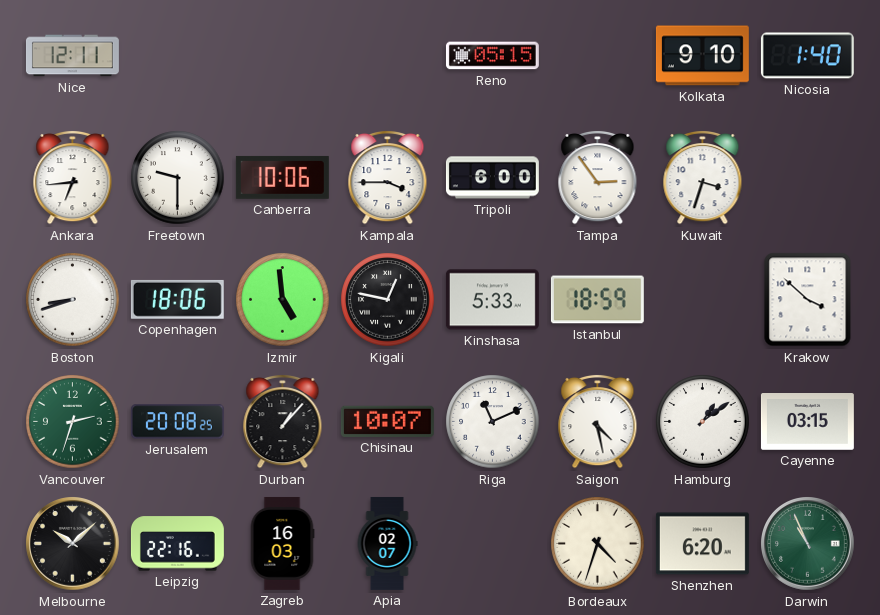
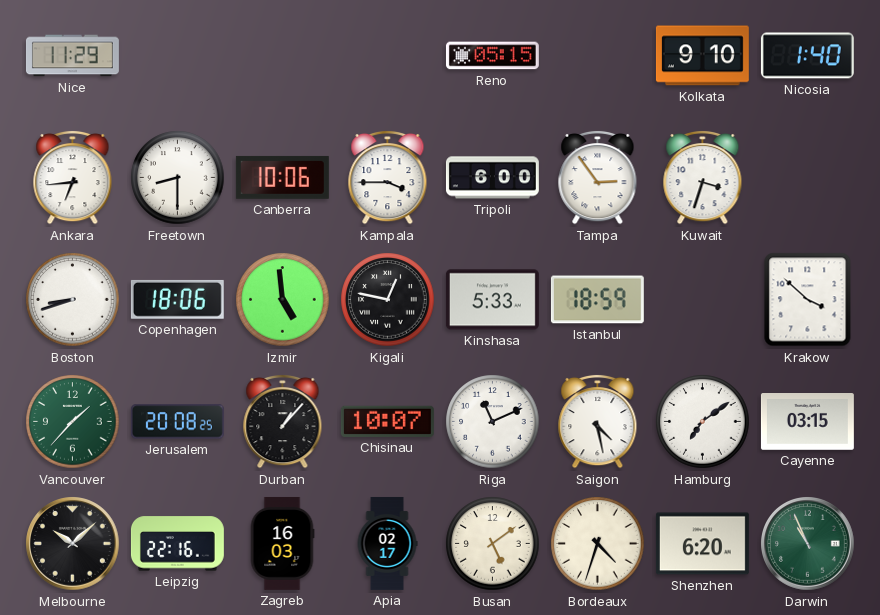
Nice: 12:11 -> 11:29 (72, 56)
Freetown: 9:30 -> 8:30 (178, 178)
Vancouver: 2:33 -> 1:37 (73, 422)
Hamburg: 1:09 -> 7:09 (703, 422)
Apia: 02:07 -> 02:17 (387, 543)
Busan: none -> 5:09 (493, 544)
